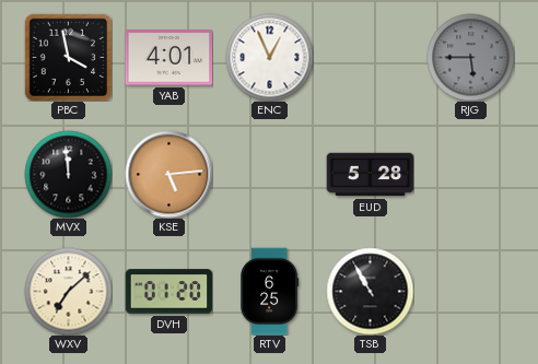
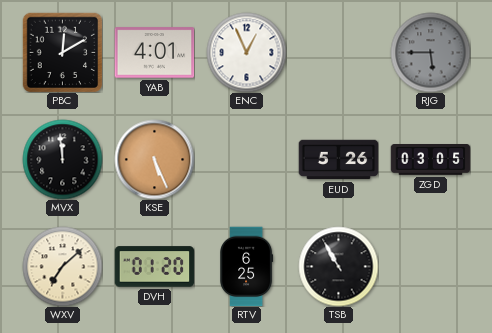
PBC: 3:58 -> 12:10 (62, 52)
KSE: 5:14 -> 5:26 (154, 159)
EUD: 5:28 -> 5:26 (338, 160)
ZGD: none -> 03:05 (430, 160)
